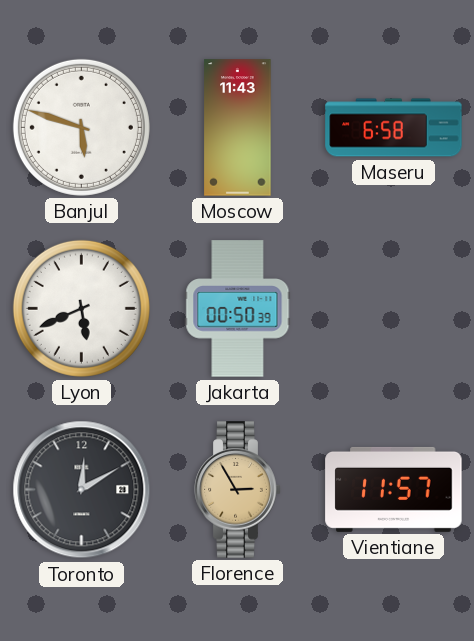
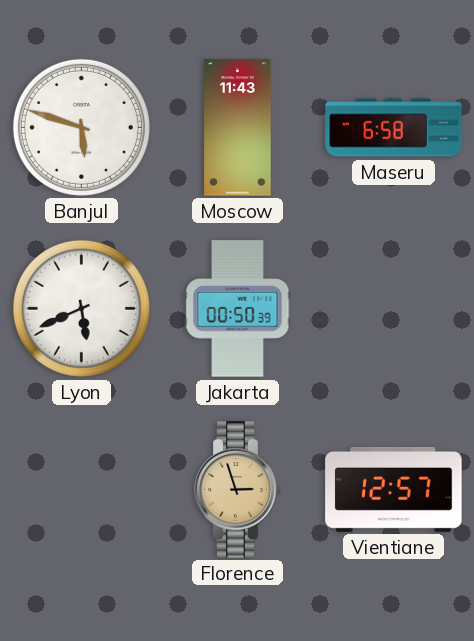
Toronto: 12:10 -> none (82, 490)
Florence: 2:55 -> 2:57 (238, 490)
Vientiane: 11:57 -> 12:57 (394, 489)
